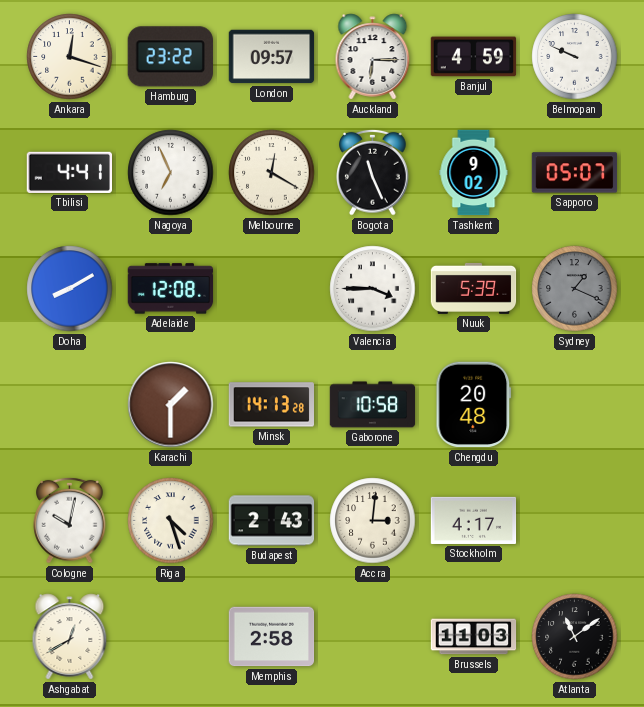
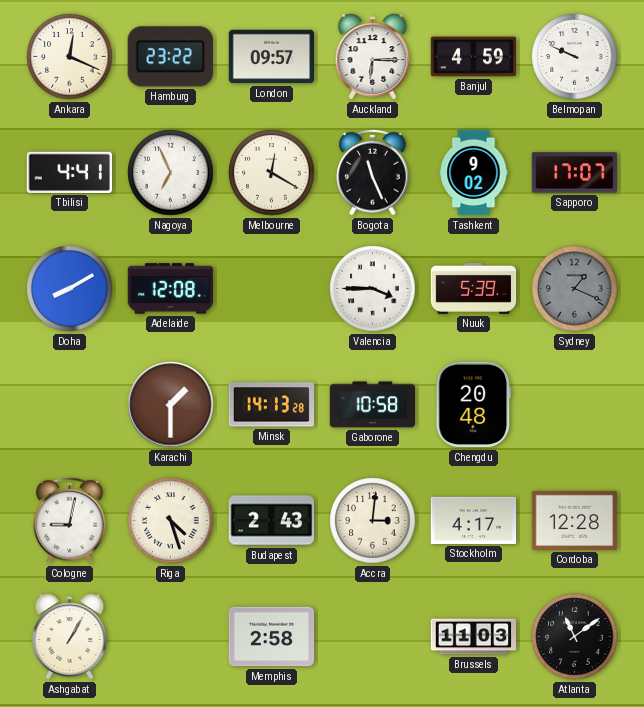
Ankara: 12:18 -> 12:19 (70, 57)
Sapporo: 05:07 -> 17:07 (575, 173)
Cologne: 10:02 -> 9:02 (70, 520)
Cordoba: none -> 12:28 (575, 520)
Ashgabat: 12:40 -> 1:05 (70, 637)
